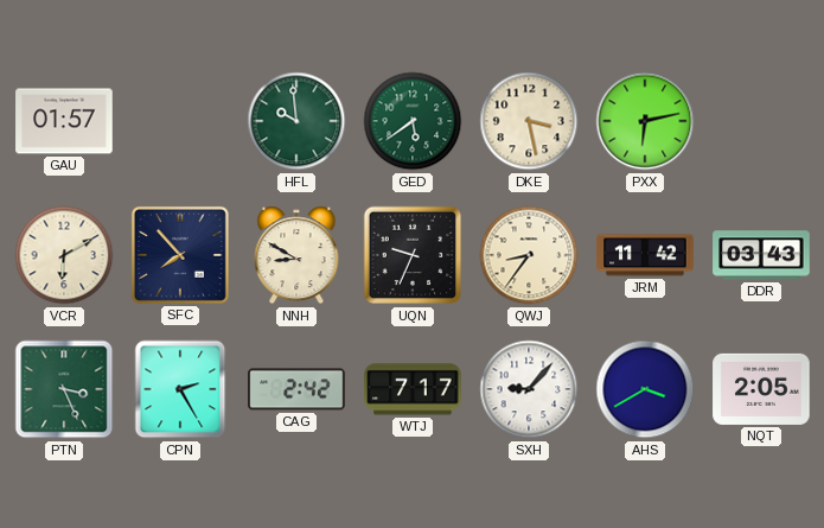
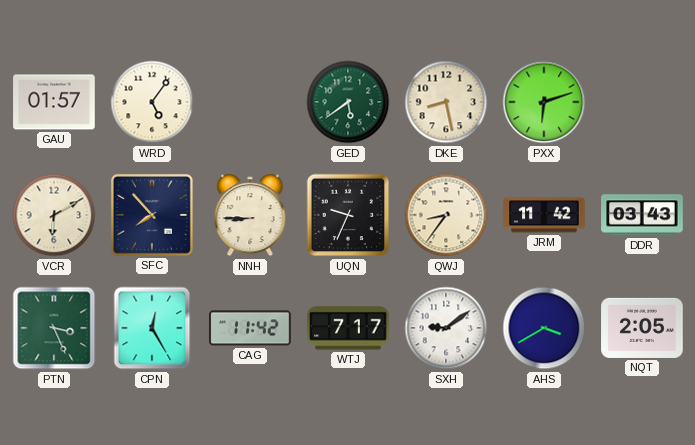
WRD: none -> 5:06 (152, 102)
HFL: 9:59 -> none (296, 121)
DKE: 3:28 -> 8:28 (446, 102)
PXX: 6:13 -> 6:12 (544, 102)
NNH: 8:50 -> 8:45 (250, 215)
CPN: 2:25 -> 12:25 (152, 328)
CAG: 2:42 -> 11:42 (250, 328)
SXH: 9:07 -> 9:09 (446, 328)
